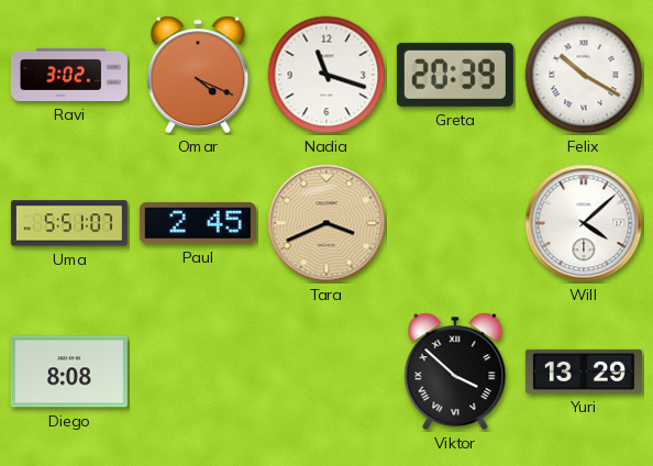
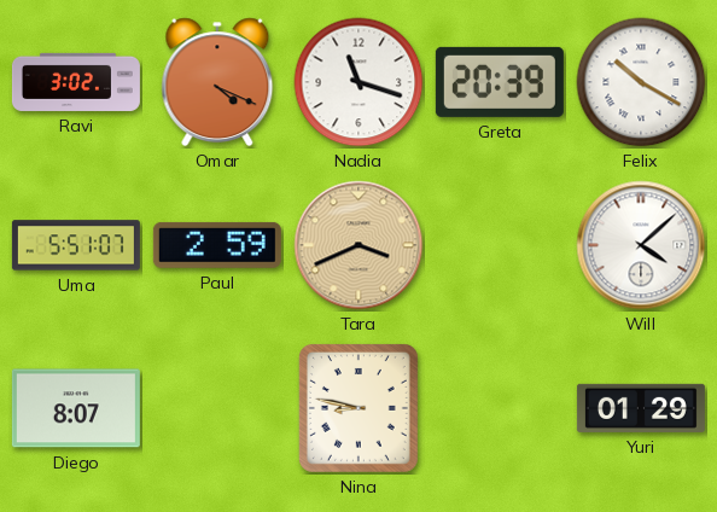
Paul: 2:45 -> 2:59 (217, 245)
Diego: 8:08 -> 8:07 (76, 408)
Nina: none -> 8:47 (358, 408)
Viktor: 3:52 -> none (455, 371)
Yuri: 13:29 -> 01:29 (641, 408)
